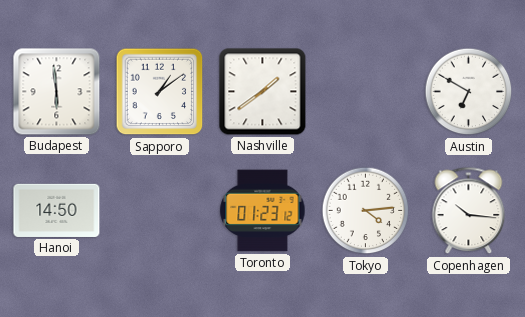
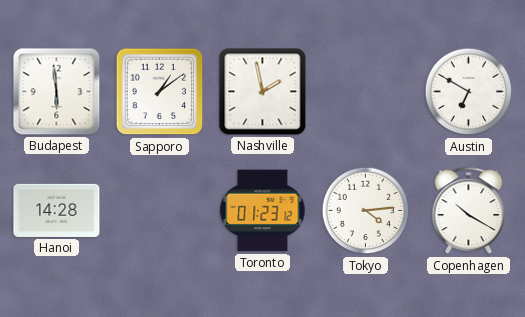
Nashville: 1:39 -> 1:58 (263, 92)
Hanoi: 14:50 -> 14:28 (57, 210)
Copenhagen: 10:16 -> 10:20 (469, 211)
